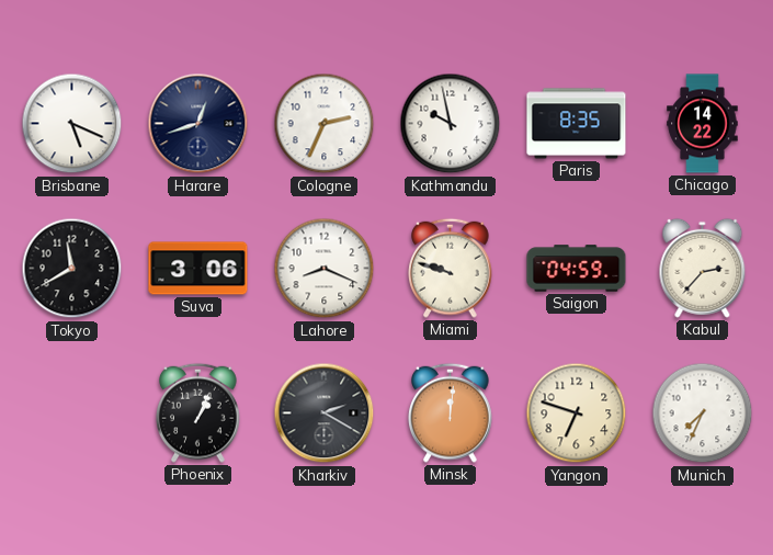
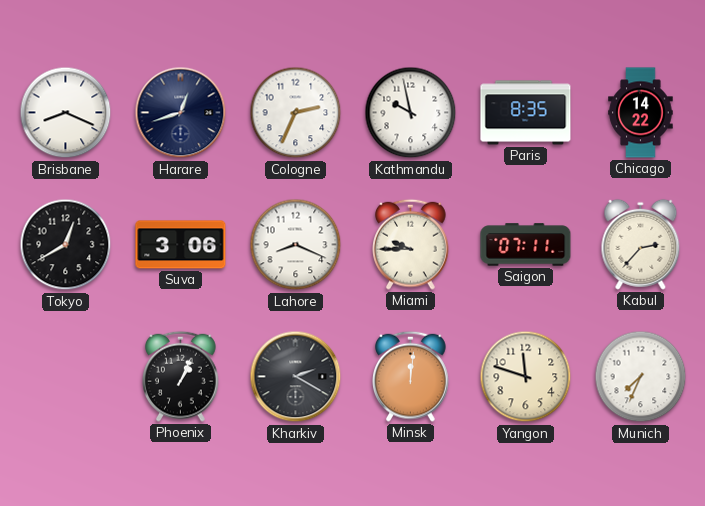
Brisbane: 5:19 -> 8:19 (66, 113)
Tokyo: 11:40 -> 12:40 (66, 245)
Miami: 9:48 -> 9:45 (411, 244)
Saigon: 04:59 -> 07:11 (526, 245)
Yangon: 6:48 -> 11:48 (526, 377)
